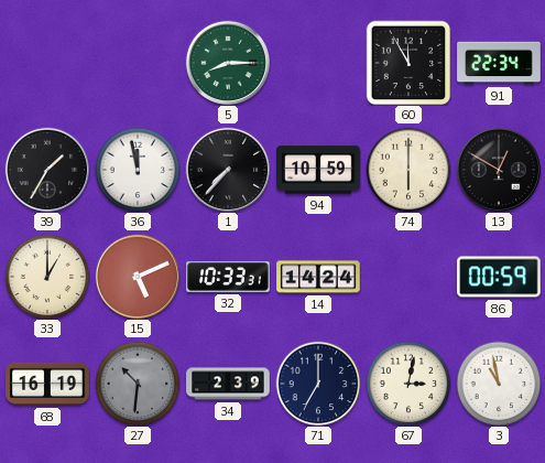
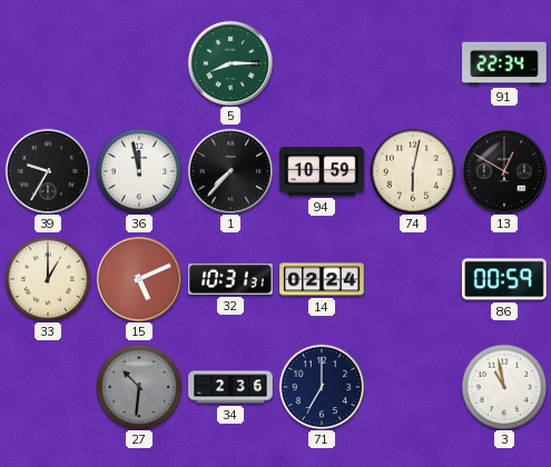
60: 11:55 -> none (408, 63)
39: 1:35 -> 9:35 (47, 170)
74: 6:00 -> 6:02 (413, 171)
32: 10:33 -> 10:31 (230, 280)
14: 14:24 -> 02:24 (322, 279)
68: 16:19 -> none (47, 384)
34: 2:39 -> 2:36 (230, 387)
67: 3:02 -> none (408, 384)
